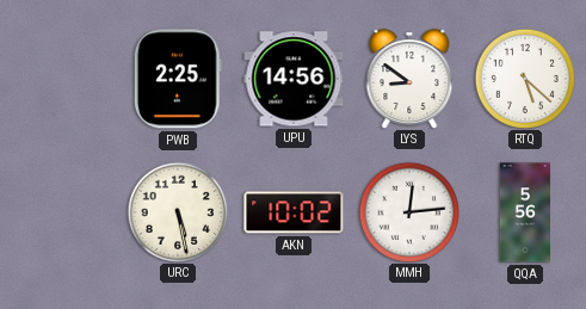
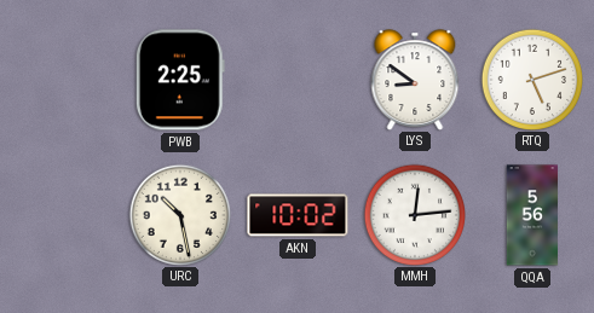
UPU: 14:56 -> none (294, 79)
RTQ: 5:22 -> 5:12 (531, 79)
URC: 5:28 -> 10:28 (179, 214)
